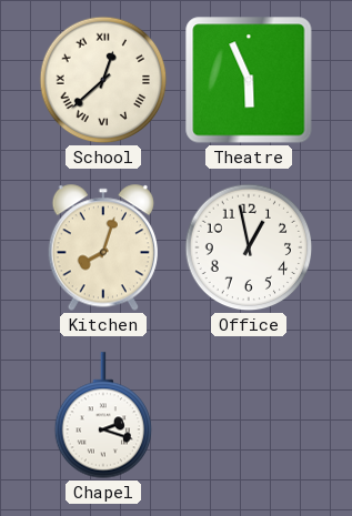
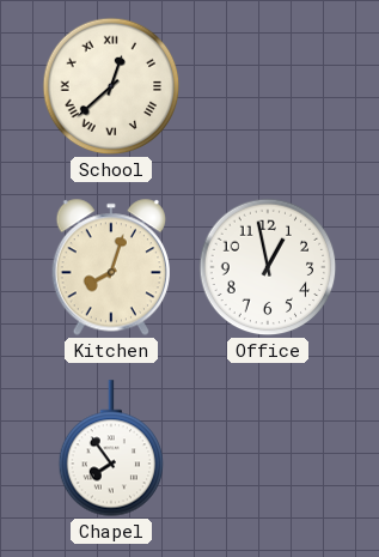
Theatre: 5:56 -> none (249, 80)
Chapel: 2:18 -> 7:54 (111, 448)
